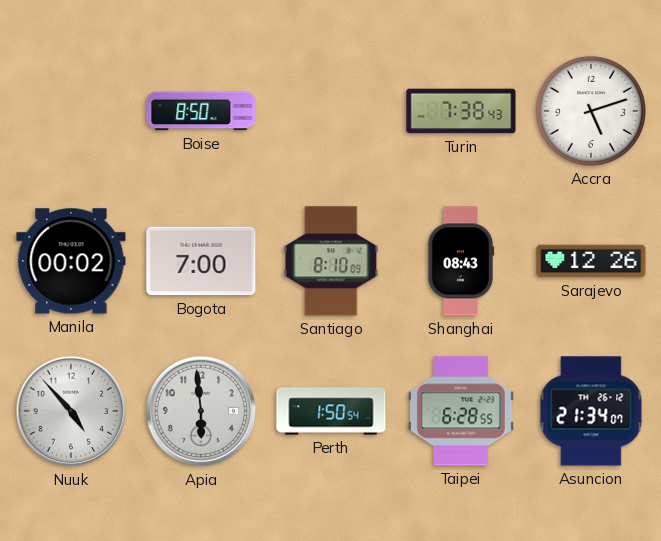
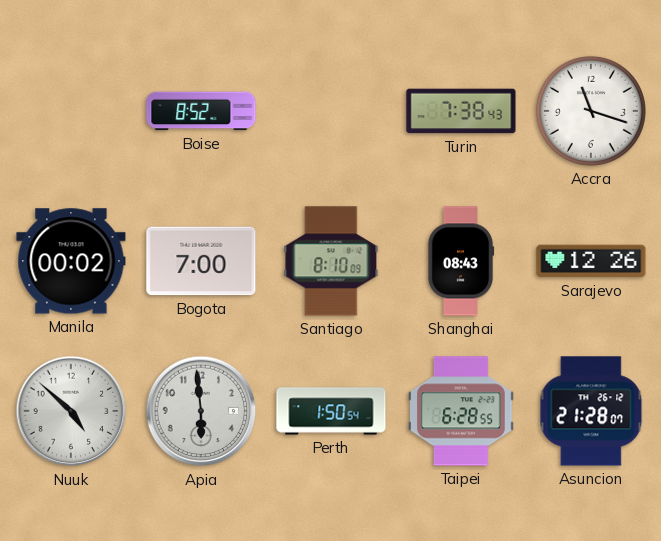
Boise: 8:50 -> 8:52 (201, 111)
Accra: 5:12 -> 11:18 (591, 111)
Nuuk: 4:53 -> 4:52 (71, 411)
Asuncion: 21:34 -> 21:28 (591, 411)
